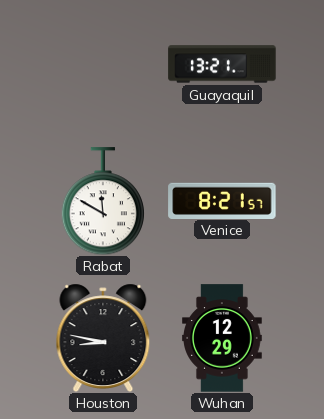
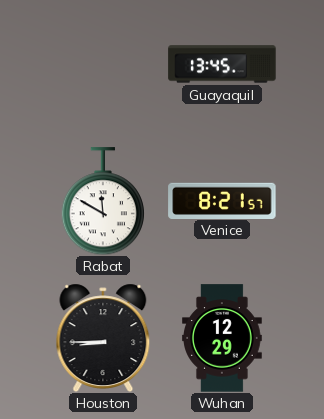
Guayaquil: 13:21 -> 13:45 (222, 64)
Houston: 8:47 -> 8:45 (103, 338)
